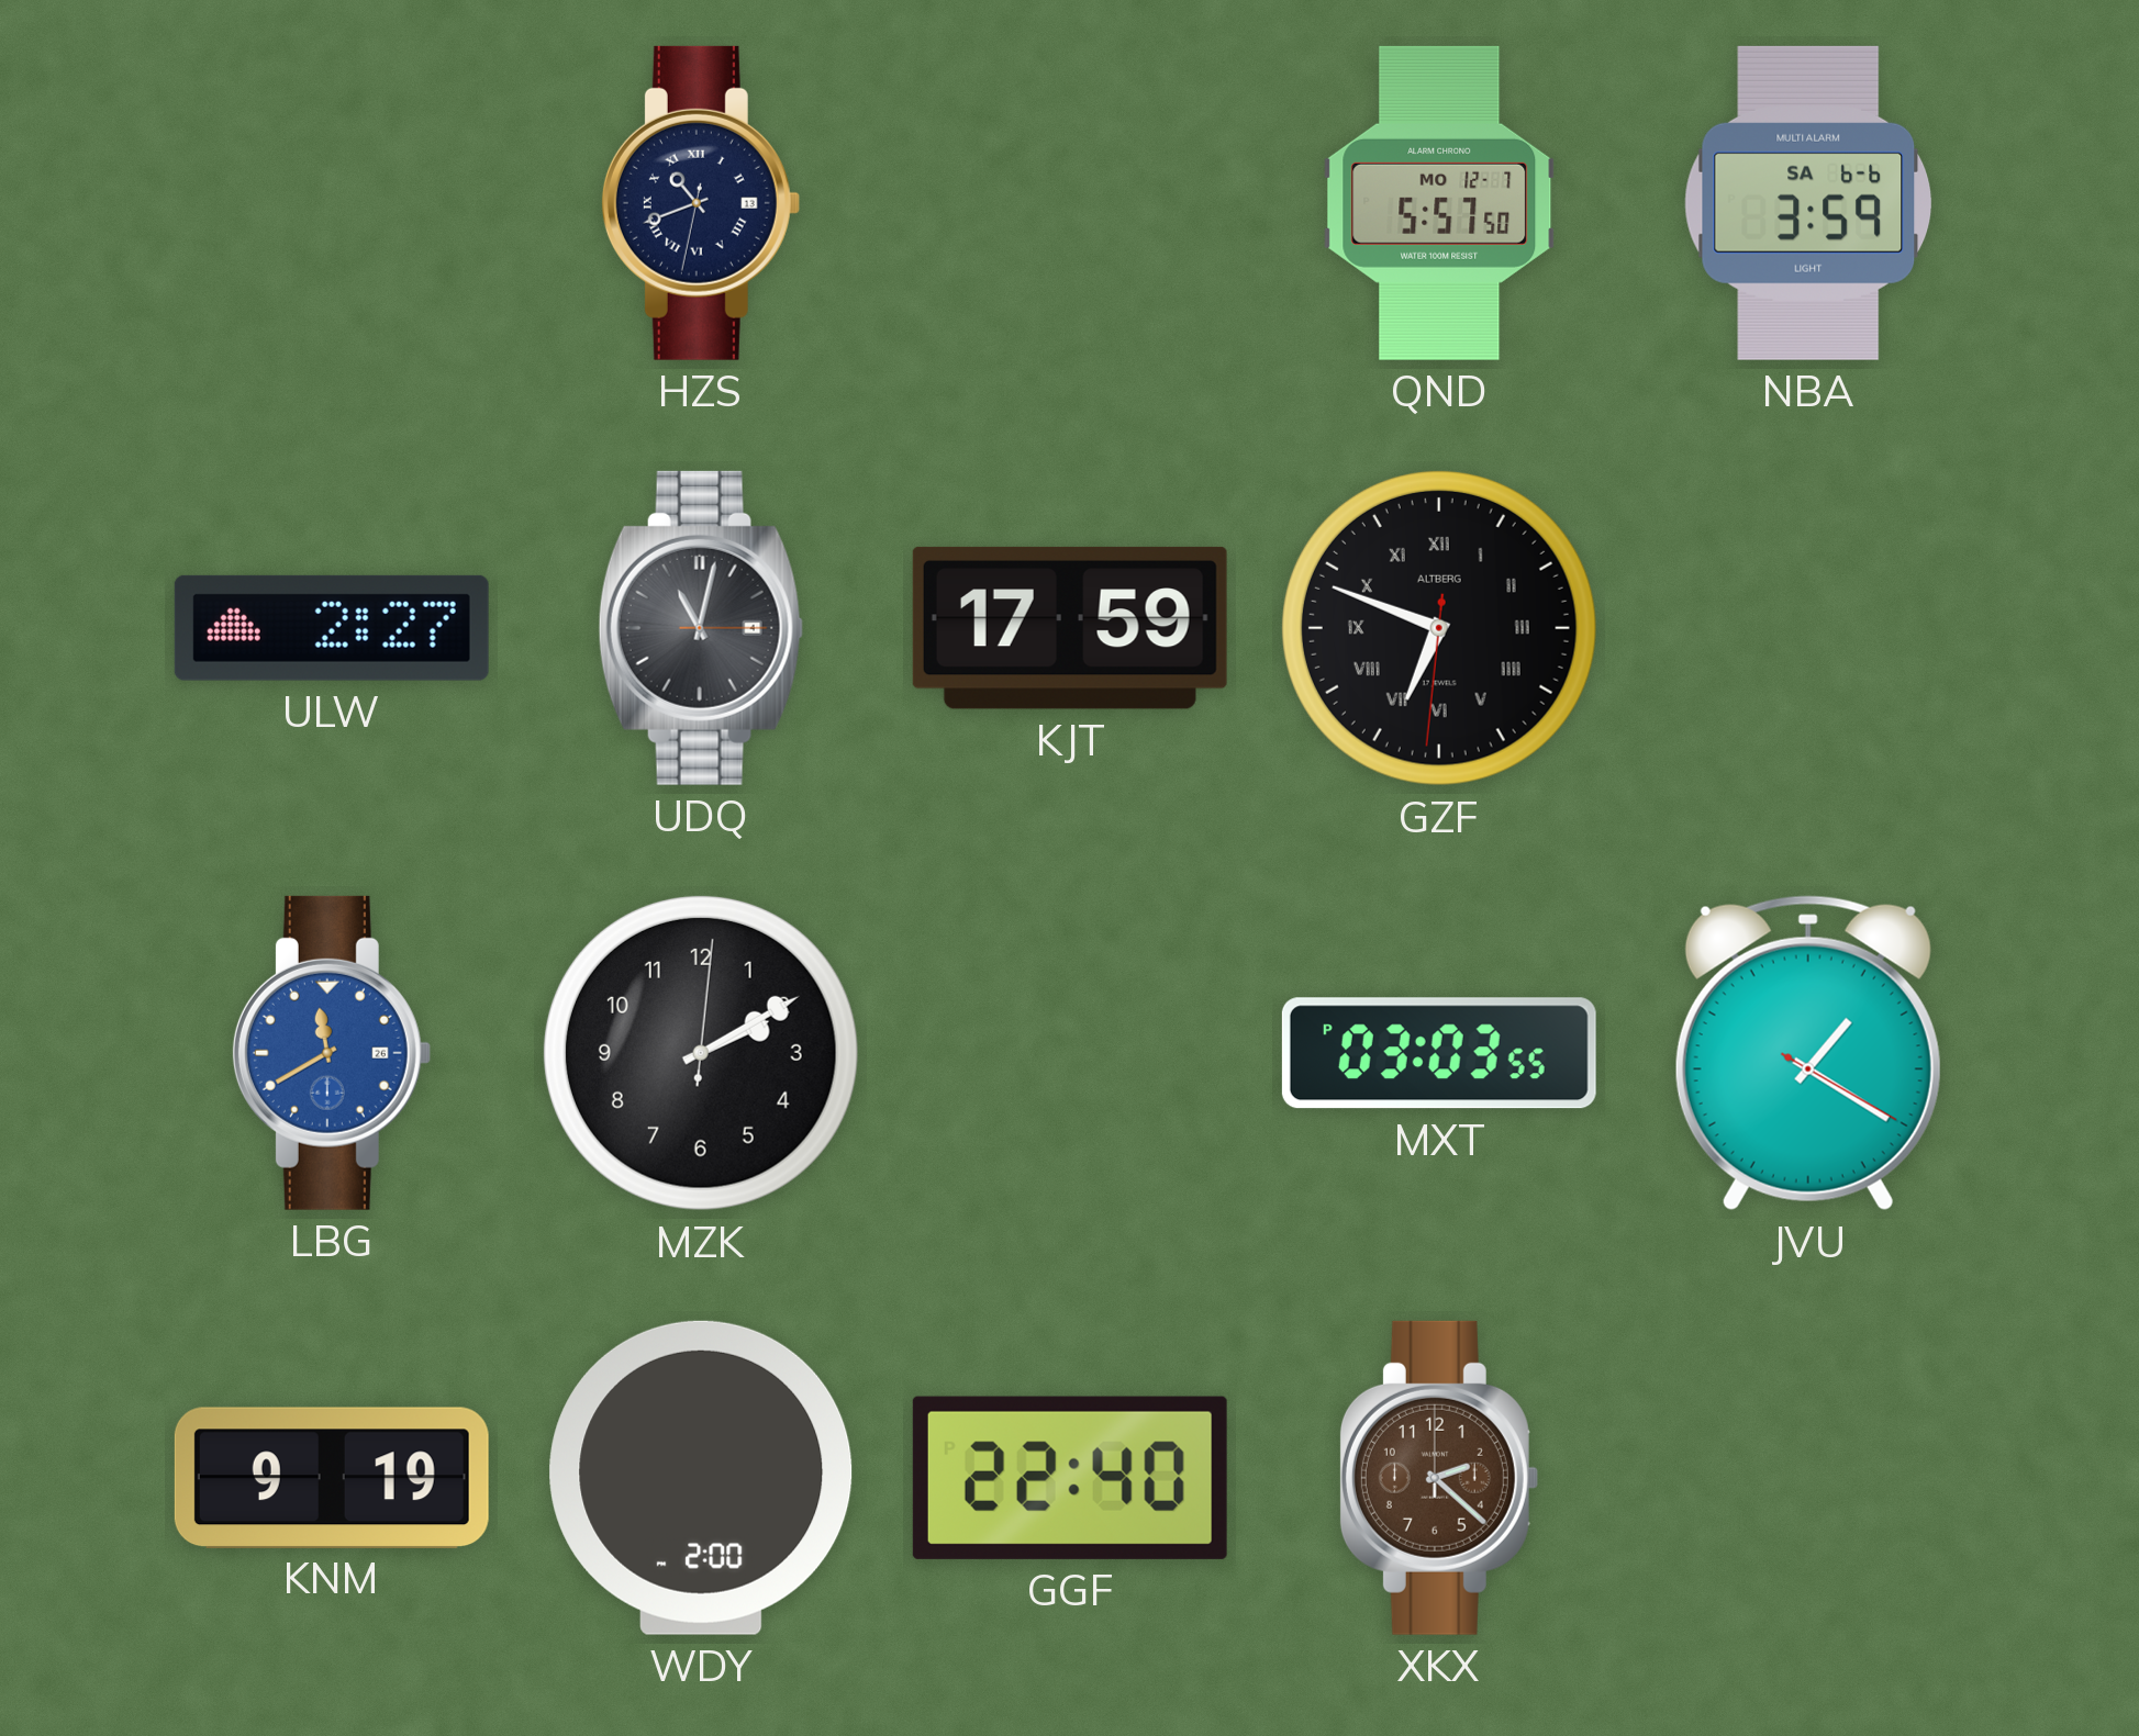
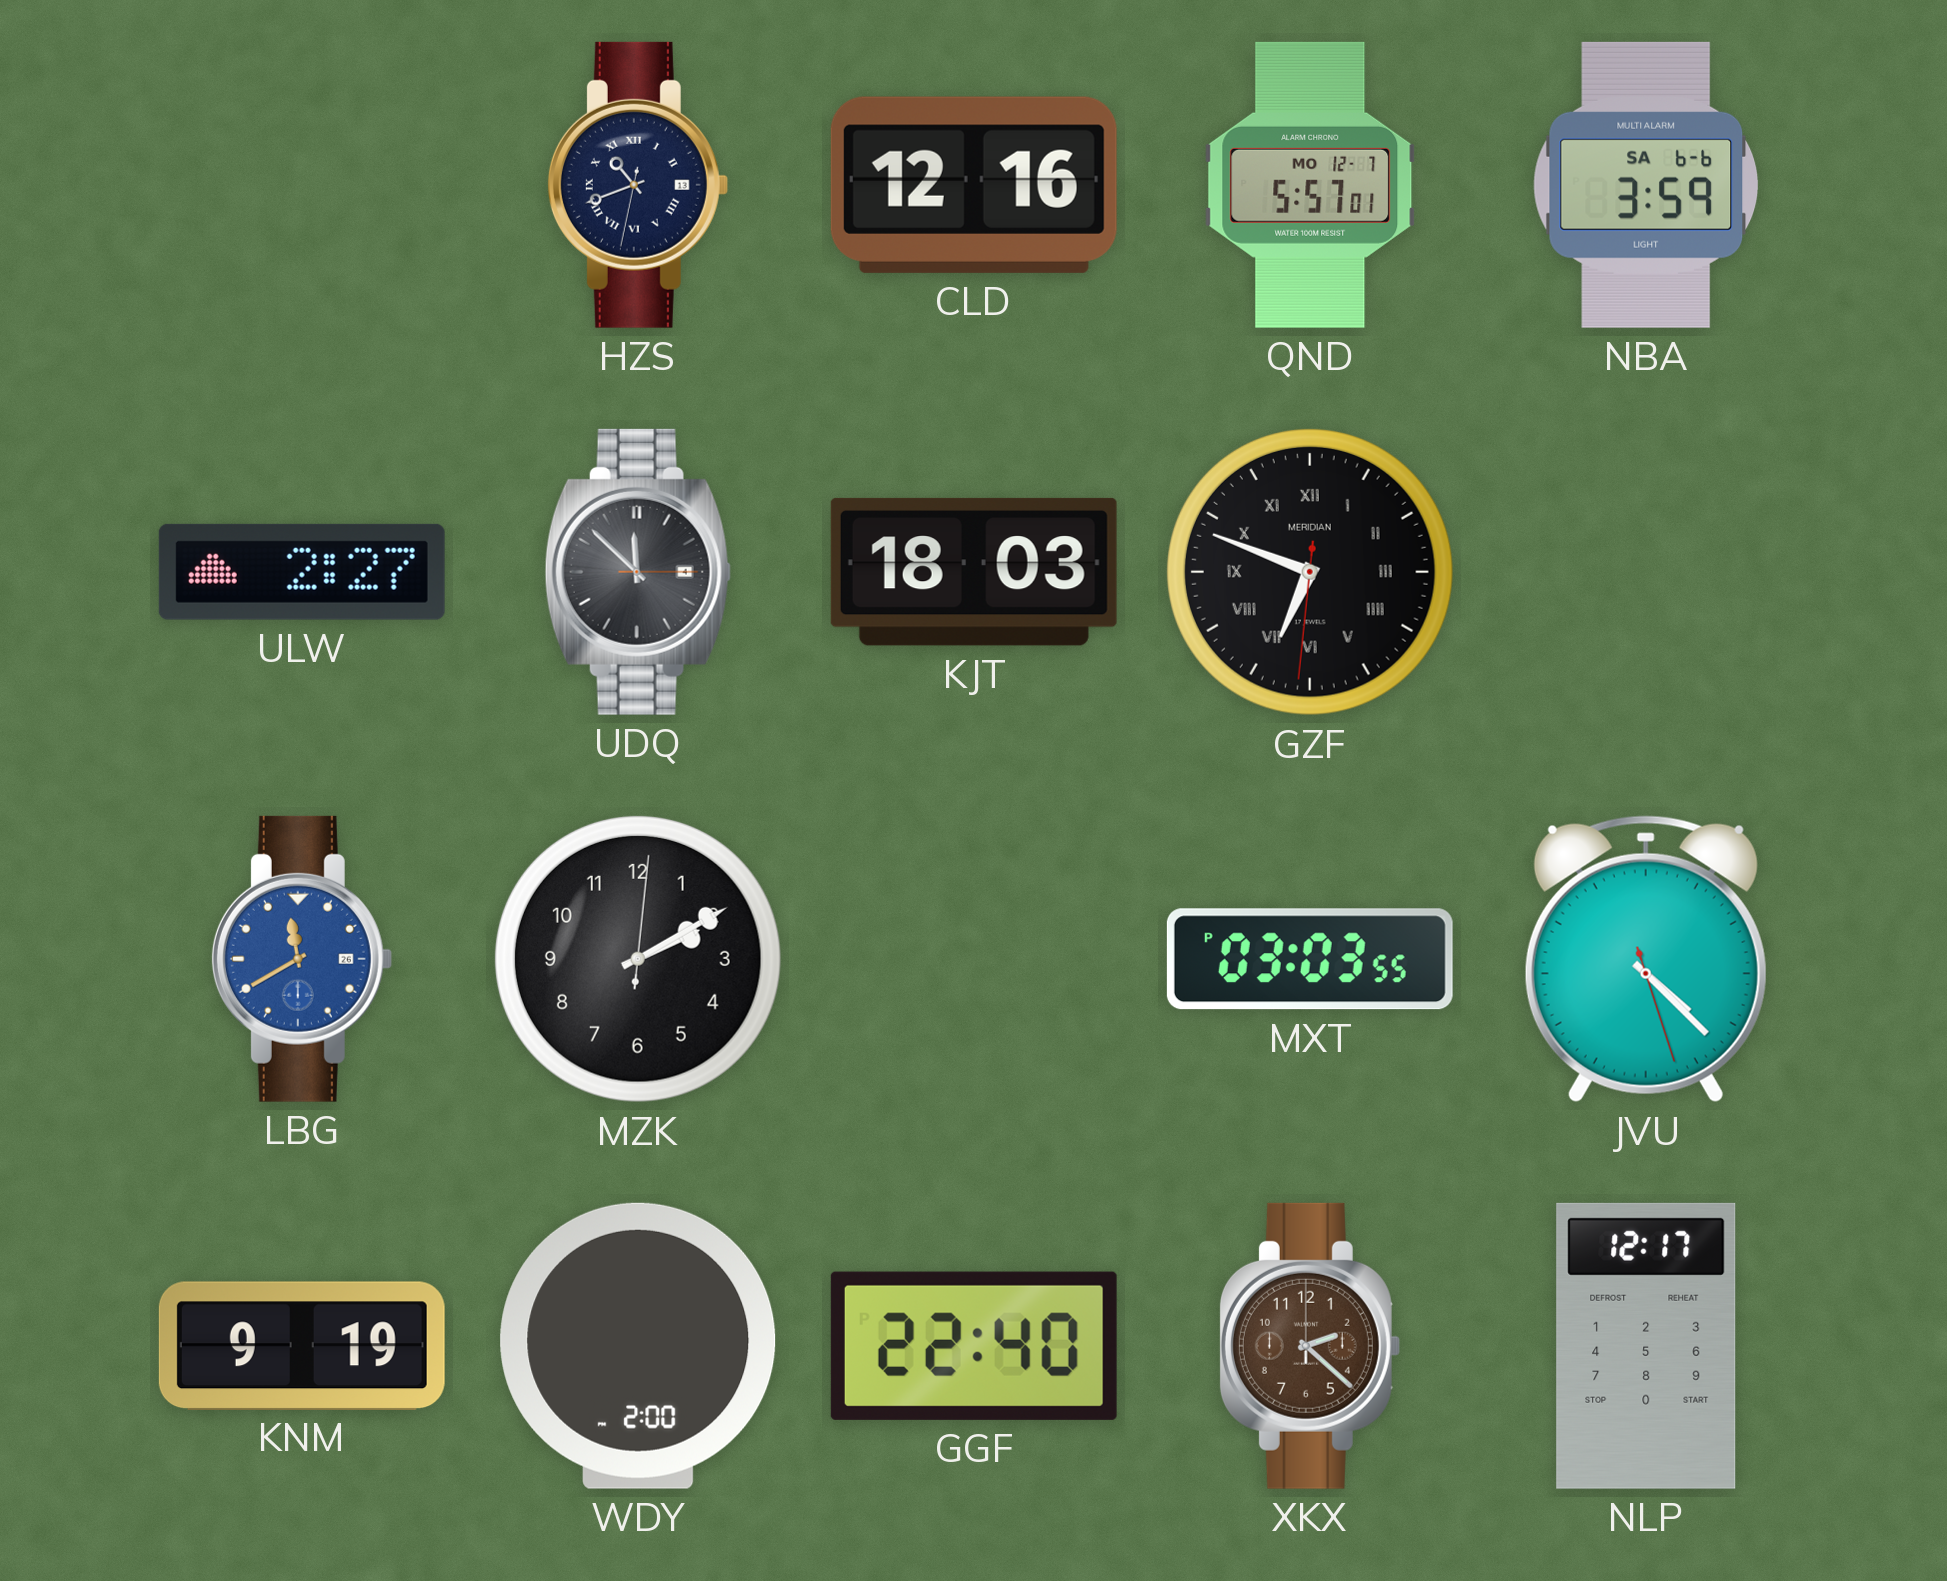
CLD: none -> 12:16 (974, 185)
QND: 5:57:50 -> 5:57:01 (1310, 185)
UDQ: 11:02 -> 11:52 (638, 572)
KJT: 17:59 -> 18:03 (974, 572)
GZF brand: ALTBERG -> MERIDIAN (1310, 572)
JVU: 1:20 -> 4:22 (1646, 959)
NLP: none -> 12:17 (1646, 1346)
